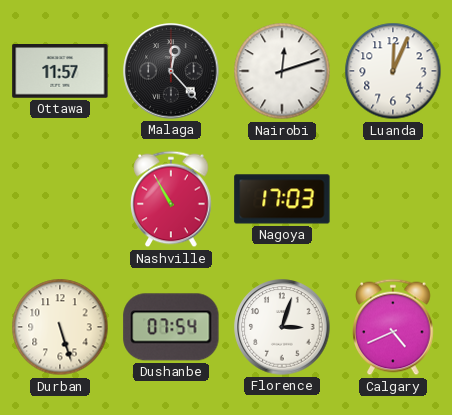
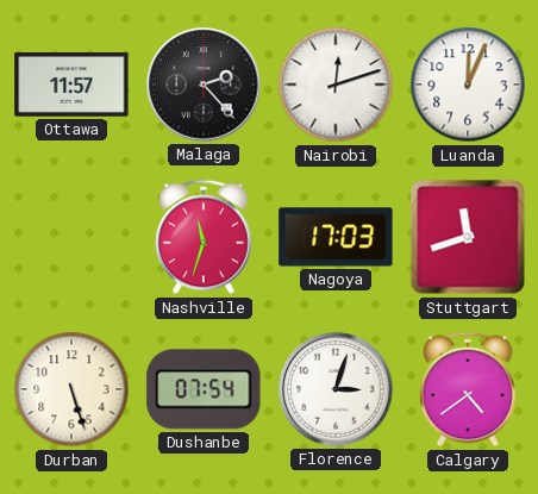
Malaga: 12:23 -> 2:23 (204, 85)
Nashville: 10:55 -> 11:33 (204, 237)
Stuttgart: none -> 11:42 (468, 237)
Calgary: 4:41 -> 4:39 (468, 389)
